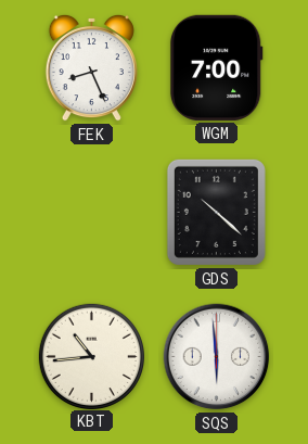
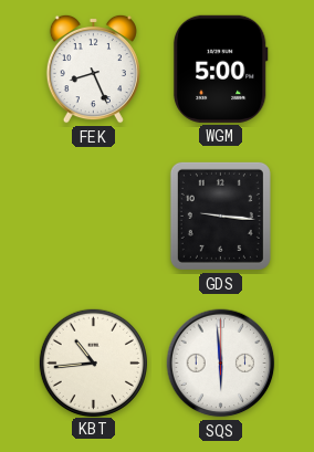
WGM: 7:00 -> 5:00 (220, 69)
GDS: 10:22 -> 9:16 (220, 216)
